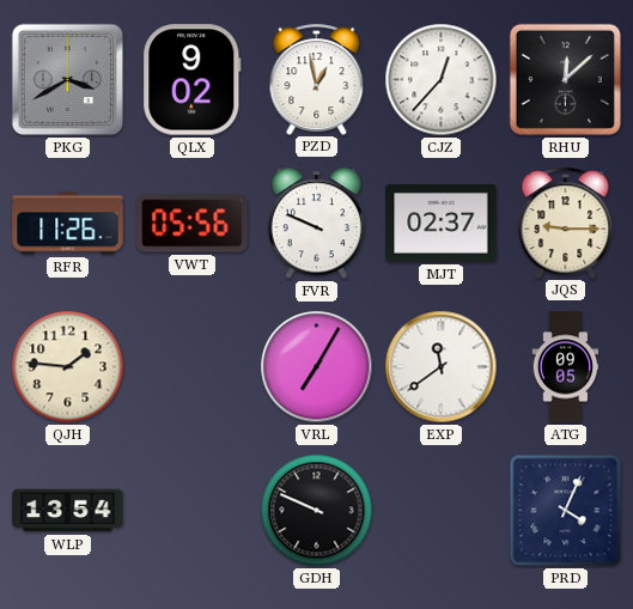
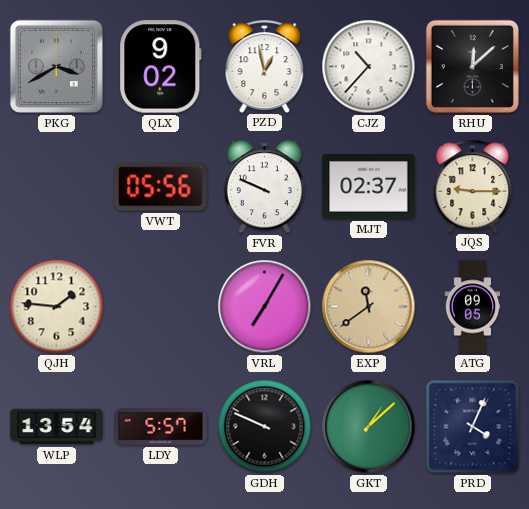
CJZ: 12:37 -> 10:37 (369, 67)
RFR: 11:26 -> none (68, 224)
EXP dial: white -> champagne (369, 307)
LDY: none -> 5:57 (161, 427)
GKT: none -> 1:08 (369, 427)
